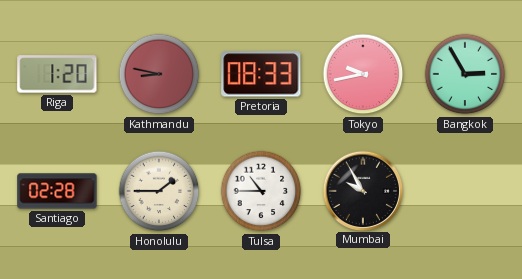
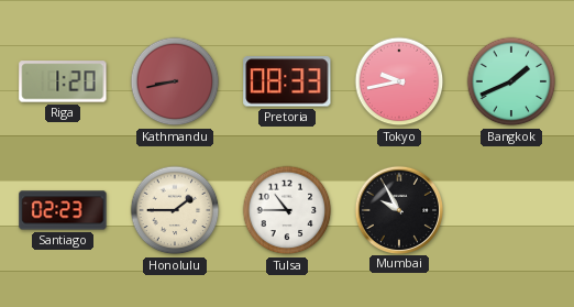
Kathmandu: 8:47 -> 8:43 (175, 81)
Bangkok: 2:55 -> 1:41 (511, 81)
Santiago: 02:28 -> 02:23 (63, 210)
